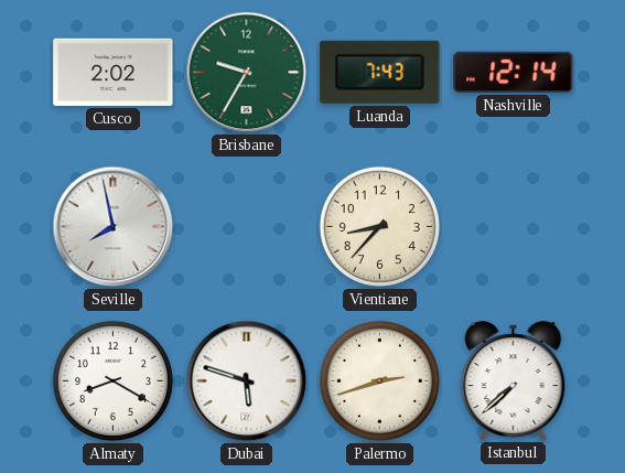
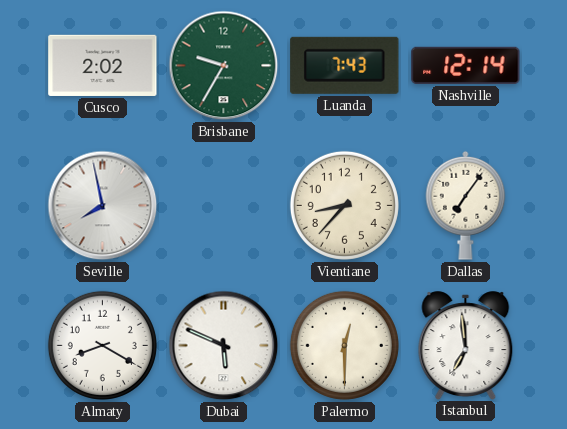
Dallas: none -> 7:06 (466, 205)
Dubai: 5:48 -> 5:49 (224, 346)
Palermo: 2:42 -> 12:30 (344, 345)
Istanbul: 7:38 -> 6:59 (466, 345)
